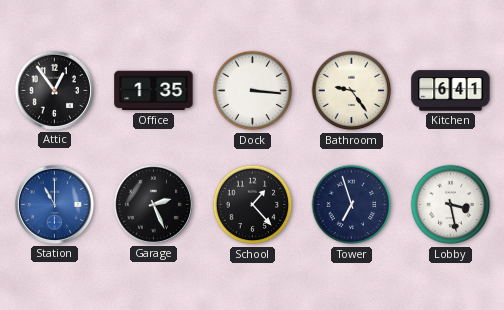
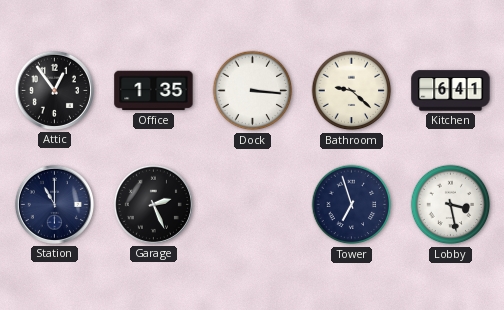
Bathroom: 9:24 -> 9:22 (352, 91)
Station dial: blue -> navy (54, 204)
School: 1:23 -> none (253, 205)
